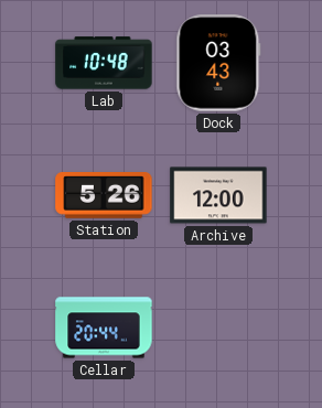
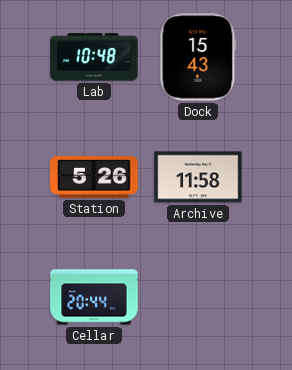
Dock: 03:43 -> 15:43 (198, 57)
Archive: 12:00 -> 11:58 (198, 177)
